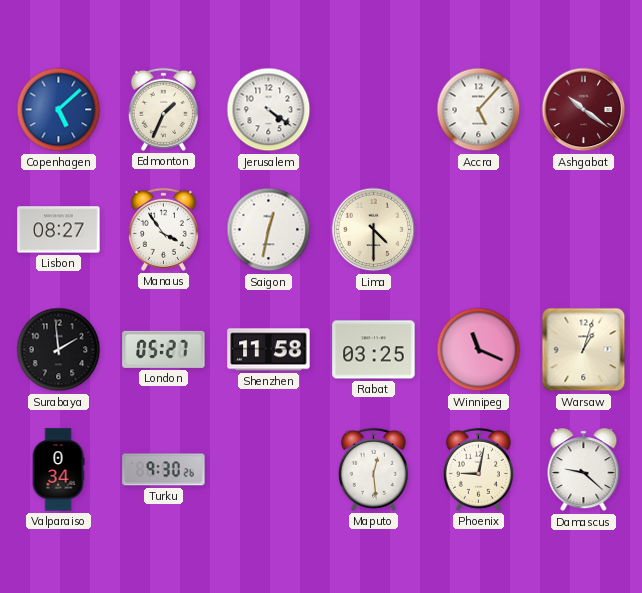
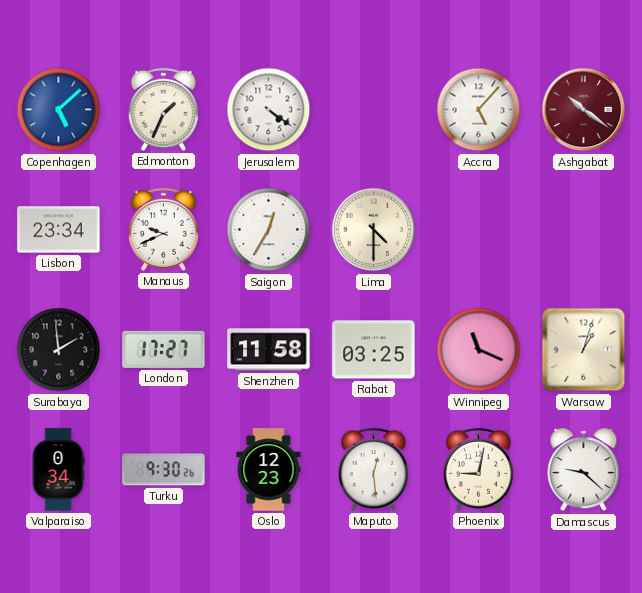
Lisbon: 08:27 -> 23:34 (59, 230)
Manaus: 3:54 -> 9:41 (163, 229)
Saigon: 12:32 -> 12:35 (269, 230)
London: 05:27 -> 17:27 (164, 349)
Oslo: none -> 12:23 (269, 470)
